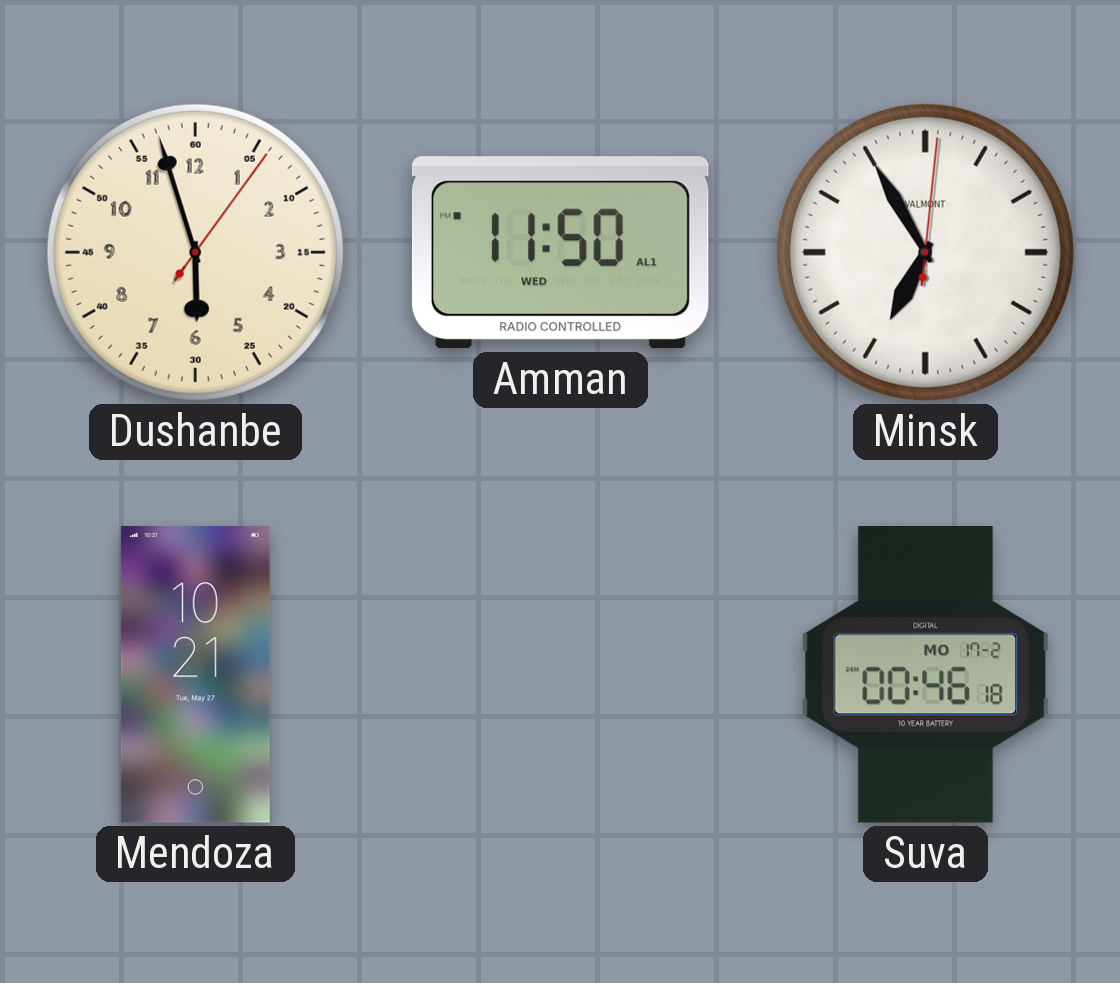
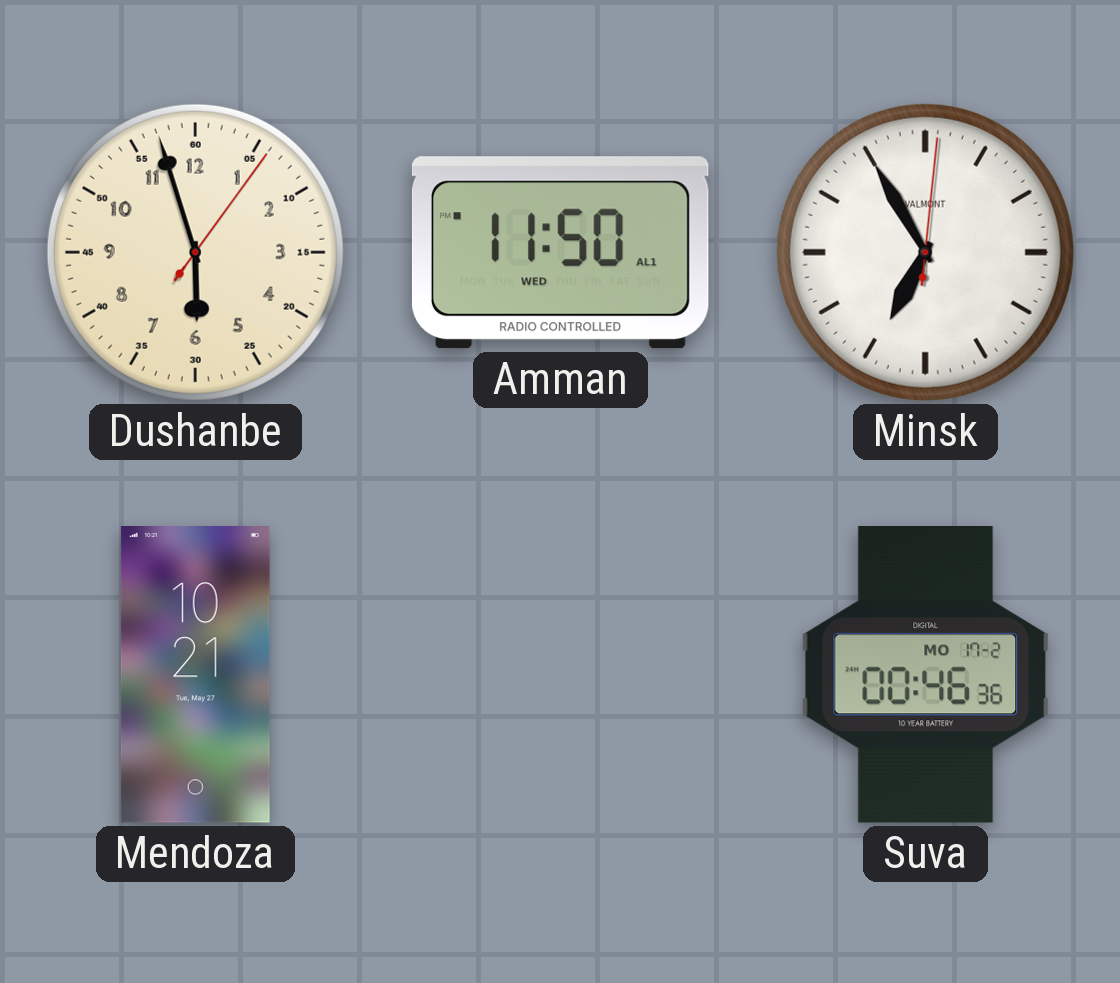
Suva: 00:46:18 -> 00:46:36 (926, 675)
